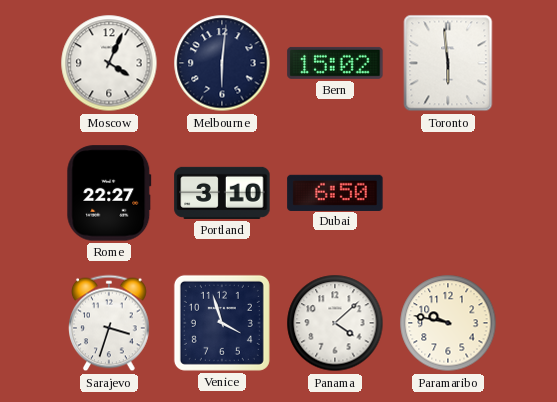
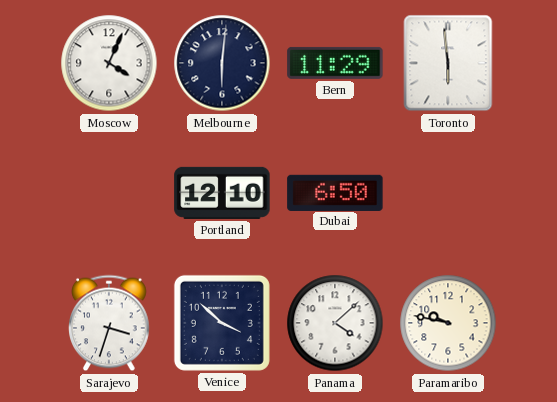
Bern: 15:02 -> 11:29 (335, 63)
Rome: 22:27 -> none (109, 193)
Portland: 3:10 -> 12:10 (222, 193)
Venice: 3:57 -> 3:52 (222, 323)
